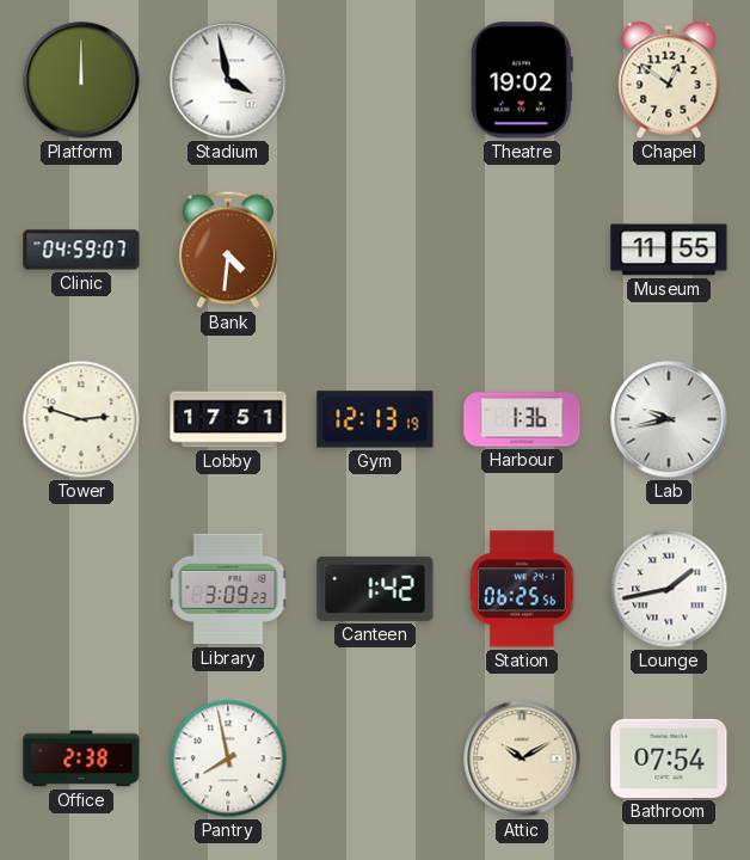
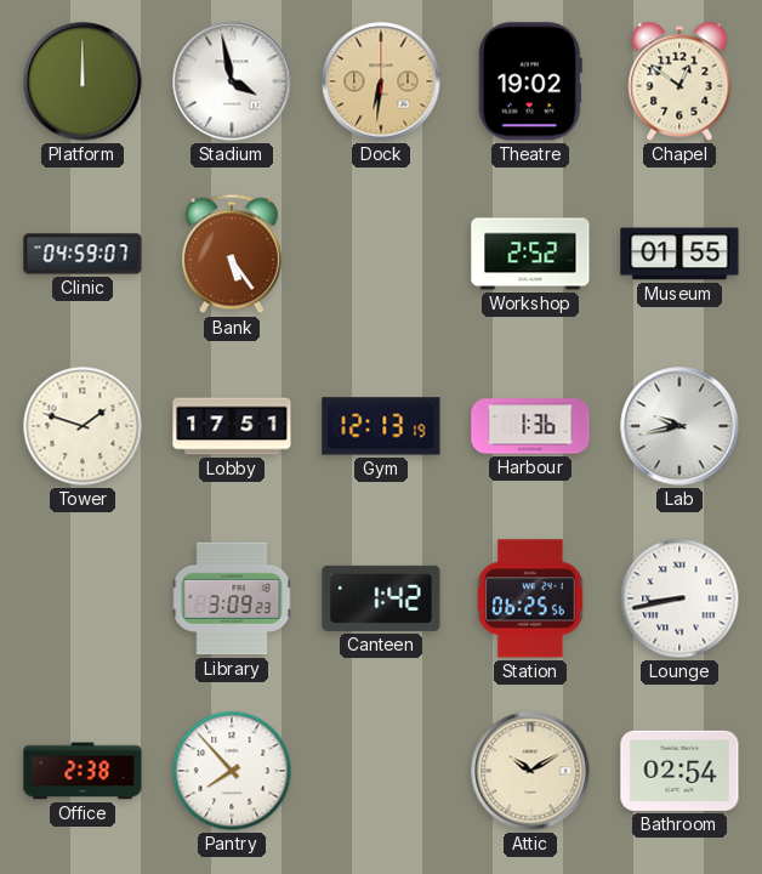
Dock: none -> 6:31 (381, 81)
Bank: 4:31 -> 5:24 (232, 254)
Workshop: none -> 2:52 (530, 254)
Museum: 11:55 -> 01:55 (679, 254)
Tower: 2:48 -> 1:48 (83, 426)
Lounge: 1:43 -> 8:43 (679, 598)
Pantry: 7:58 -> 7:53 (232, 771)
Bathroom: 07:54 -> 02:54 (679, 771)
